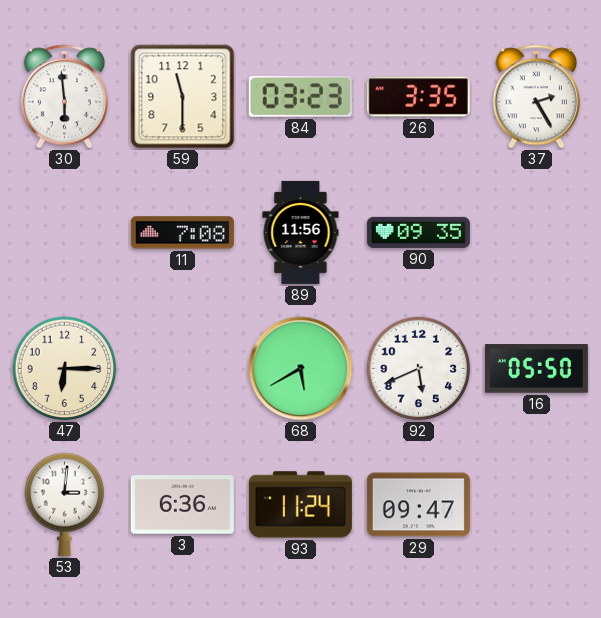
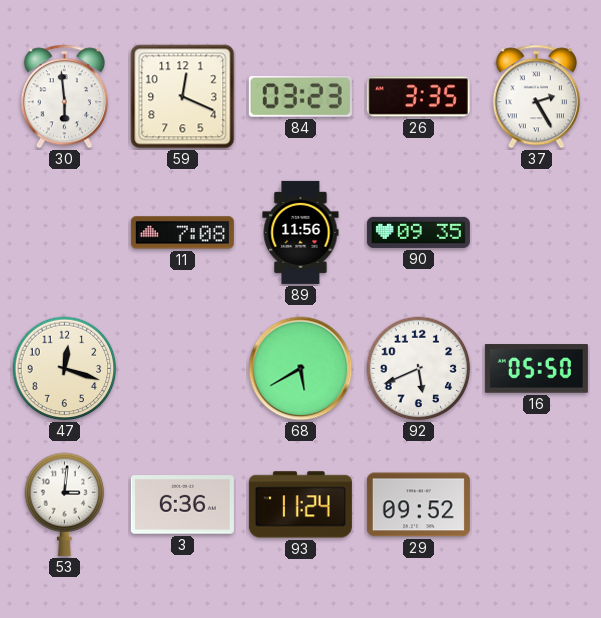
59: 11:30 -> 12:19 (183, 97)
47: 6:15 -> 12:18 (65, 369)
29: 09:47 -> 09:52 (418, 505)
